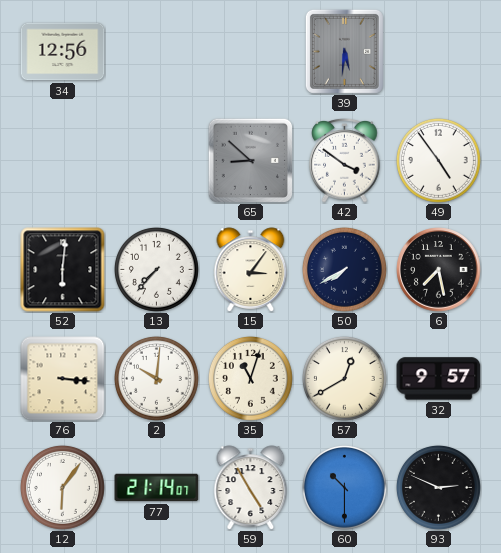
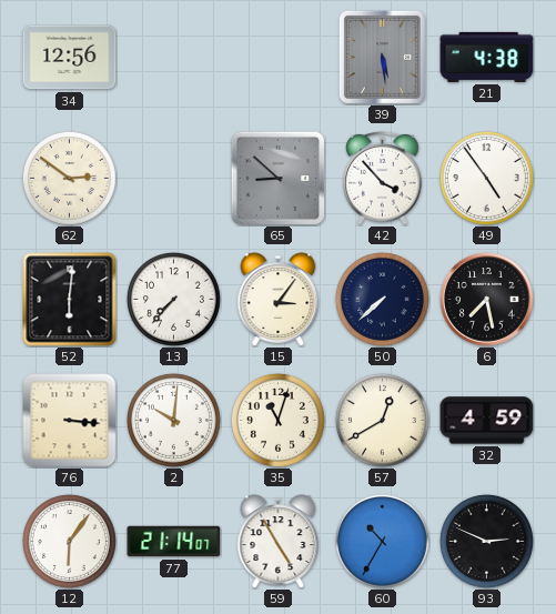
39: 5:31 -> 5:29 (382, 57)
21: none -> 4:38 (487, 57)
62: none -> 2:51 (69, 178)
42: 3:51 -> 3:53 (383, 179)
50: 7:40 -> 7:38 (382, 299)
32: 9:57 -> 4:59 (487, 421)
60: 10:30 -> 10:35 (382, 541)
